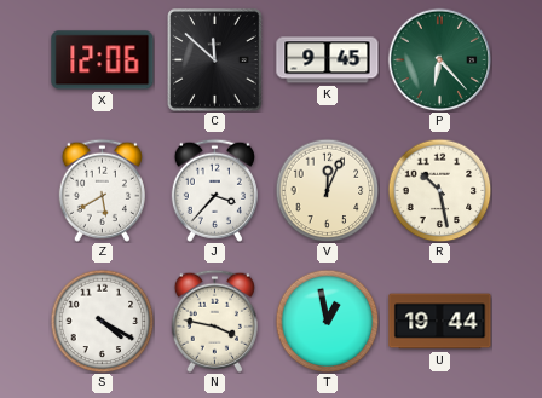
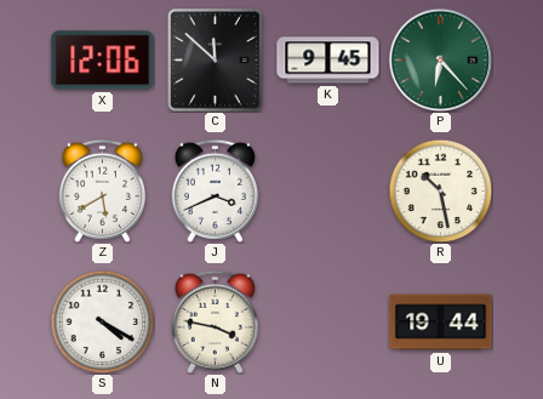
J: 3:37 -> 3:41 (215, 190)
V: 12:04 -> none (327, 190)
T: 12:58 -> none (327, 321)
